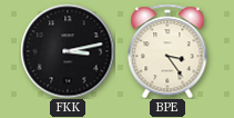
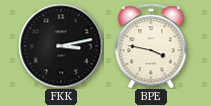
BPE: 3:24 -> 3:47 (151, 46)
